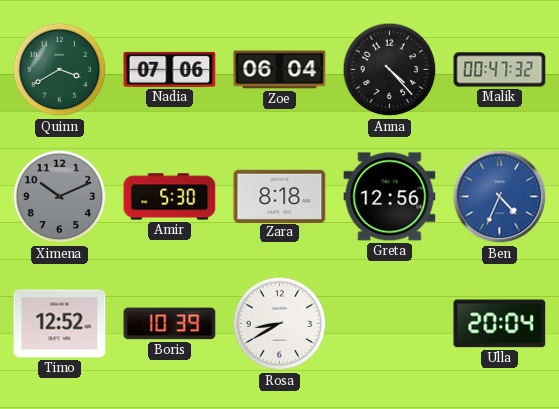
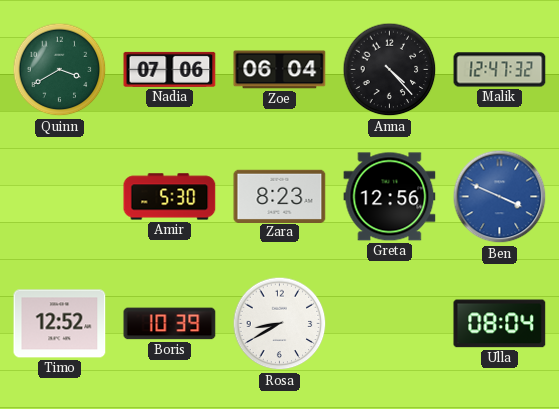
Malik: 00:47 -> 12:47 (500, 70)
Ximena: 10:11 -> none (60, 197)
Zara: 8:18 -> 8:23 (280, 196)
Ben: 4:34 -> 3:49 (500, 197)
Ulla: 20:04 -> 08:04 (500, 324)
